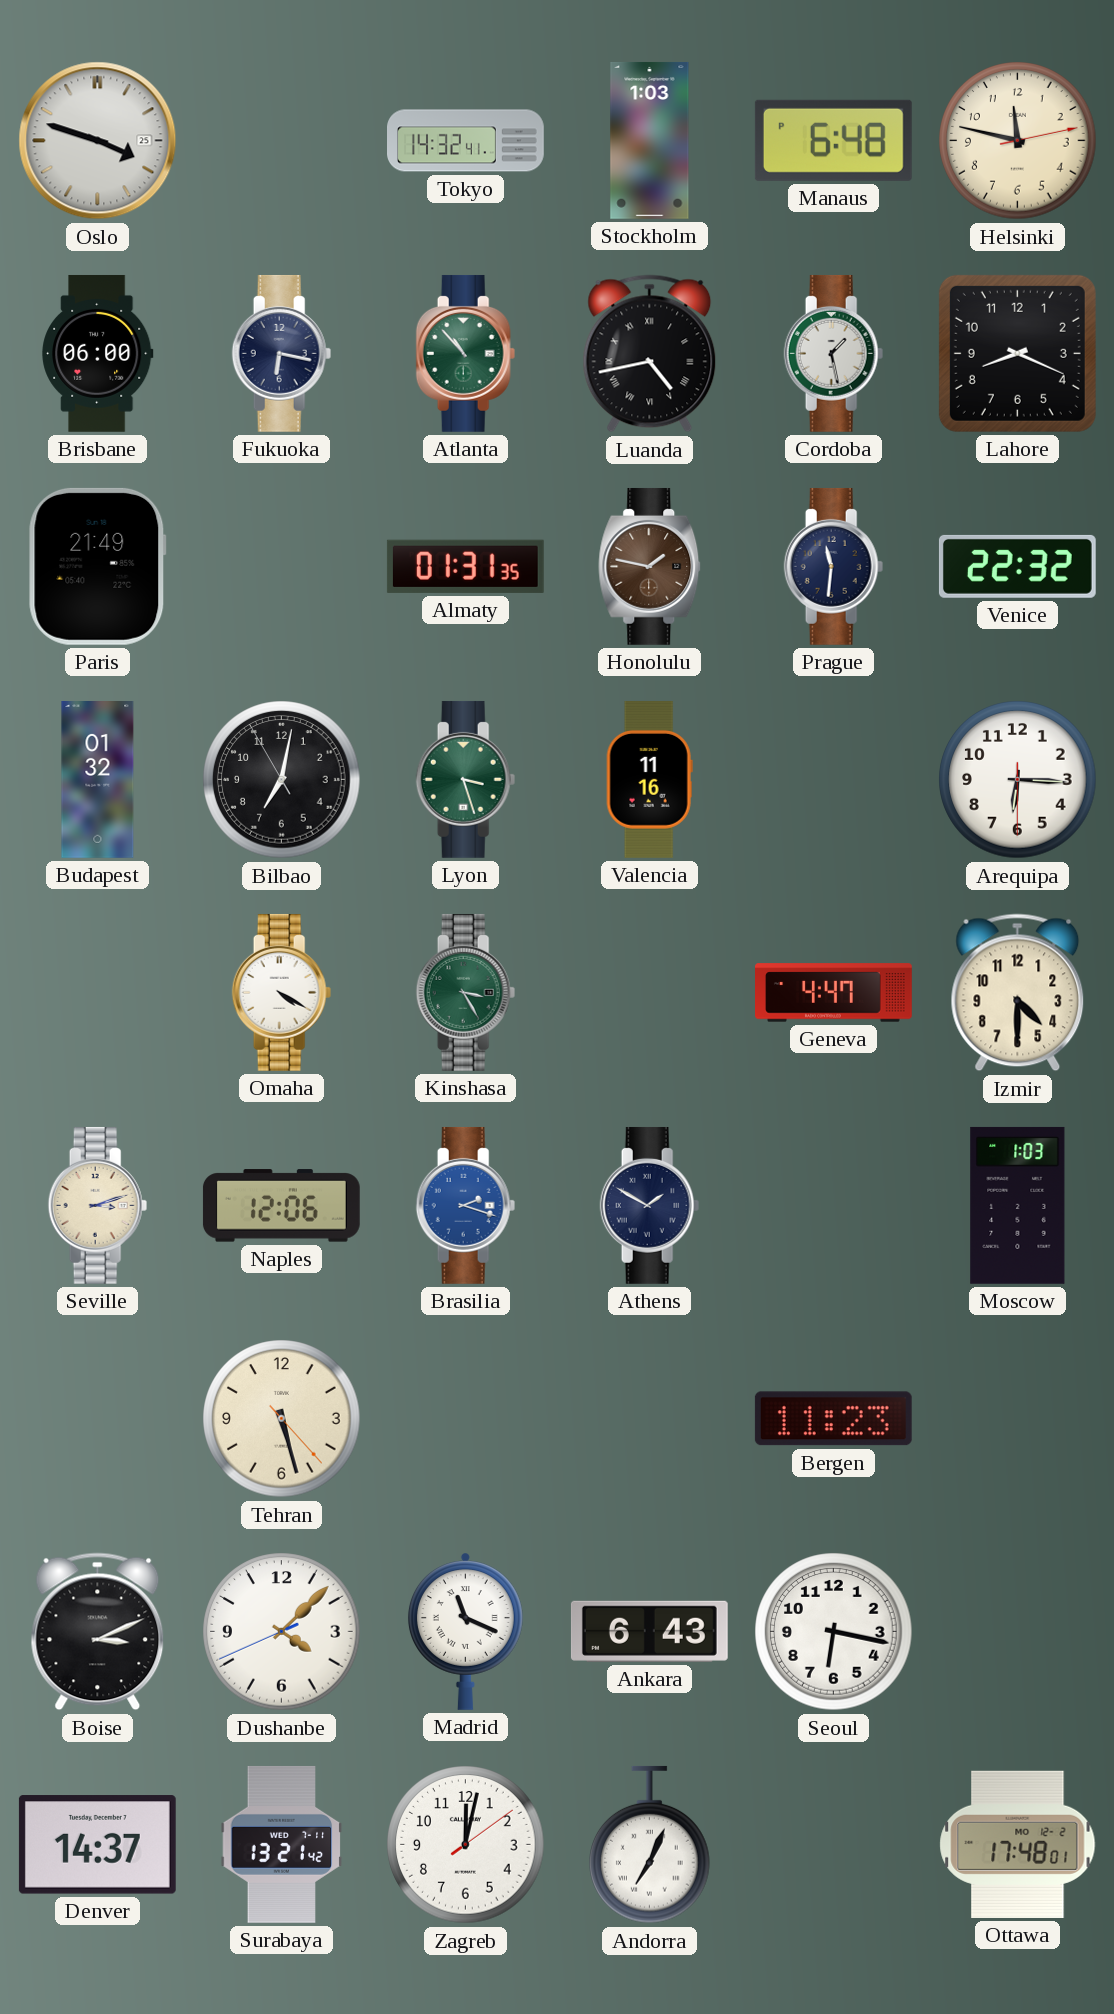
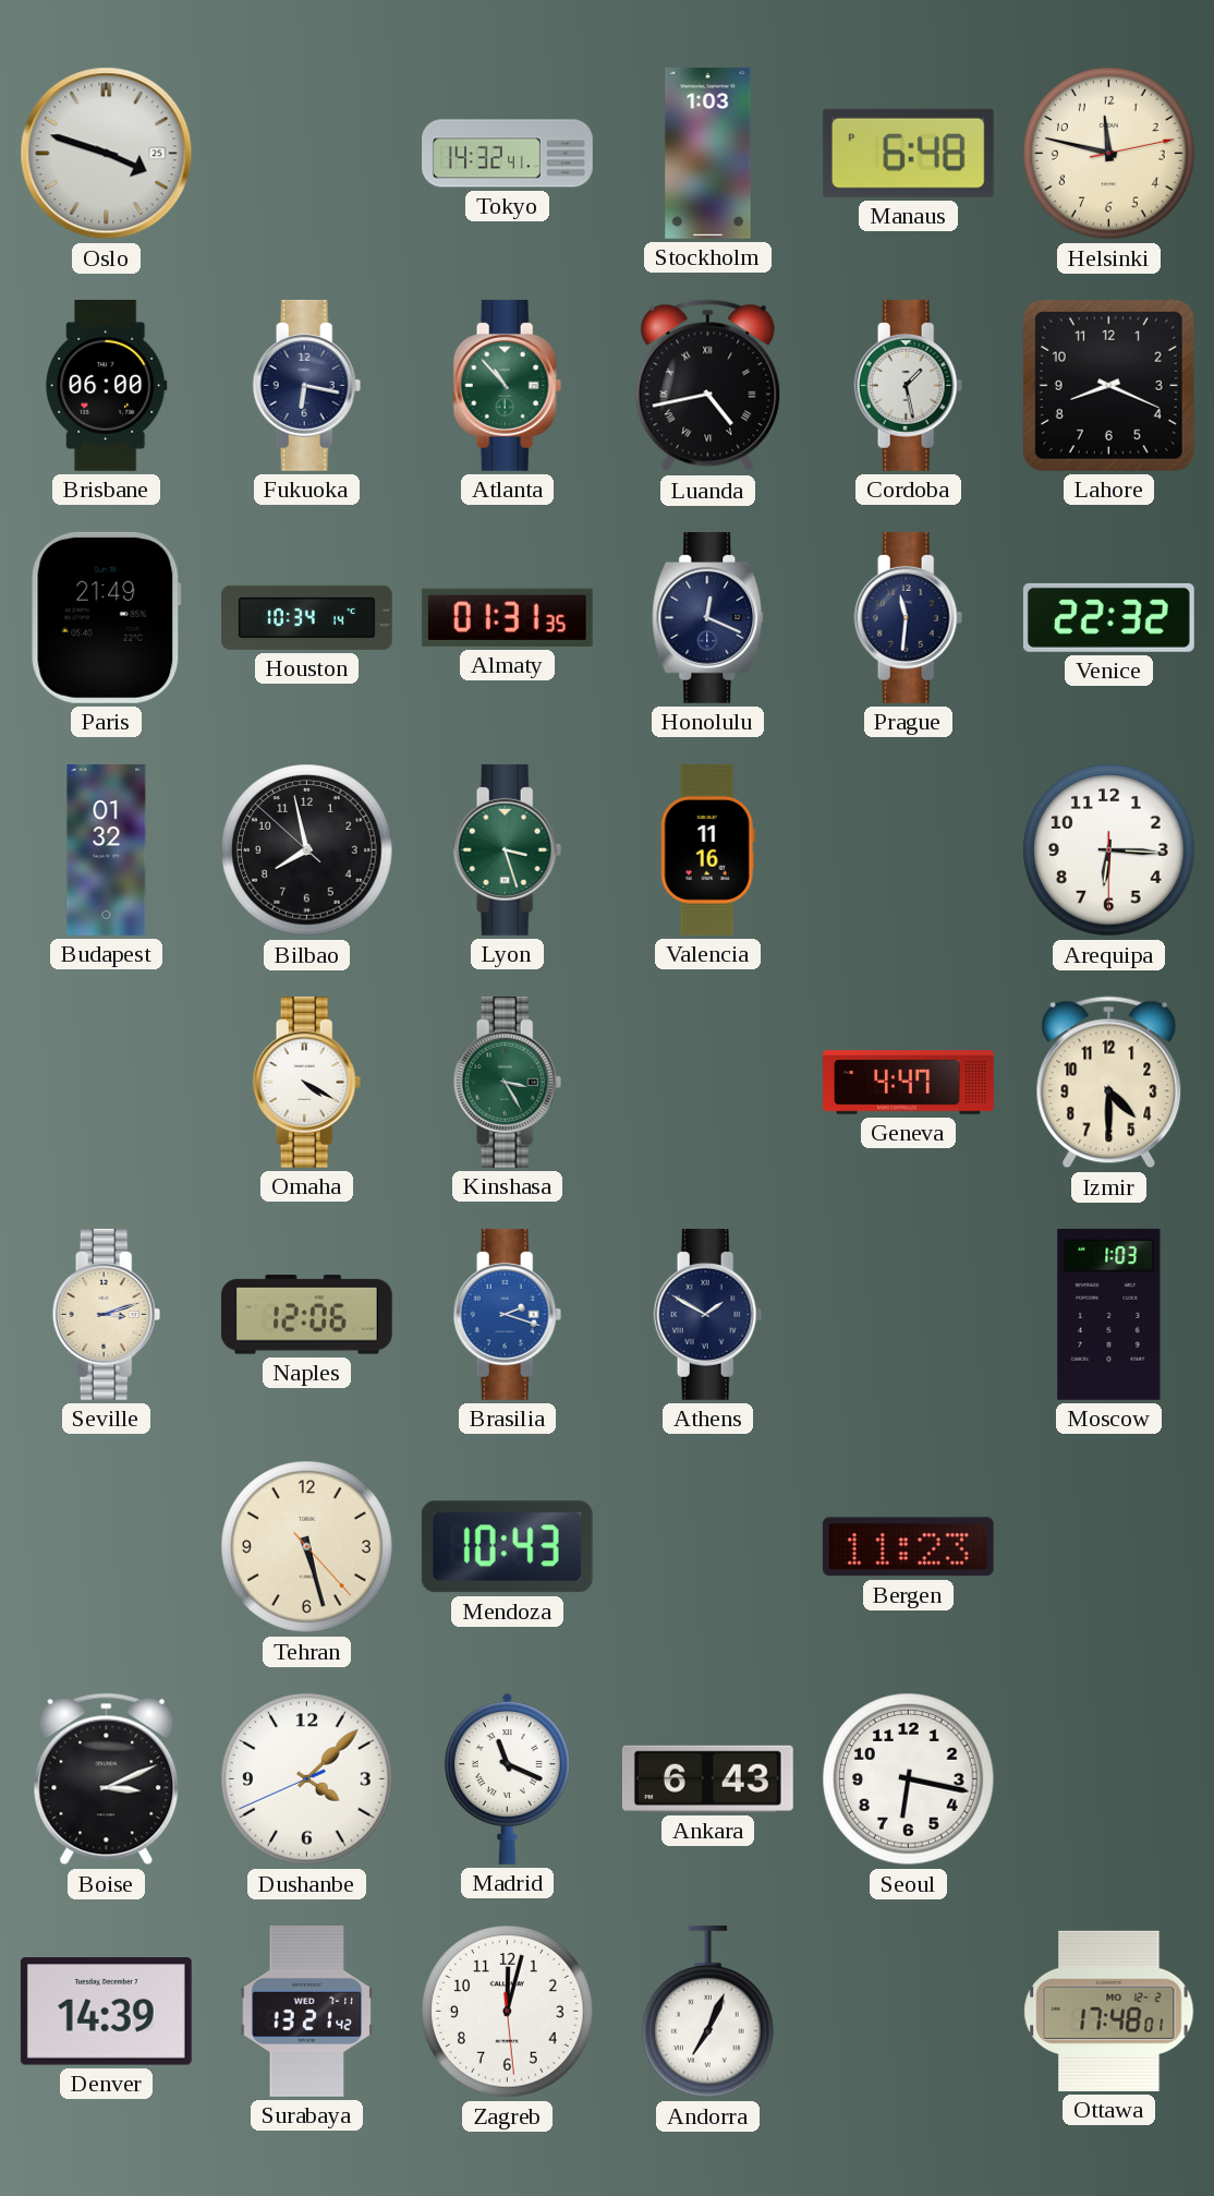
Houston: none -> 10:34 (306, 617)
Honolulu: 1:47 -> 12:19 (708, 617)
Honolulu dial: brown -> navy (708, 617)
Bilbao: 7:01 -> 7:57 (307, 850)
Mendoza: none -> 10:43 (507, 1547)
Denver: 14:37 -> 14:39 (106, 2012)
Zagreb: 12:02:09 -> 12:02:29 (508, 2012)
